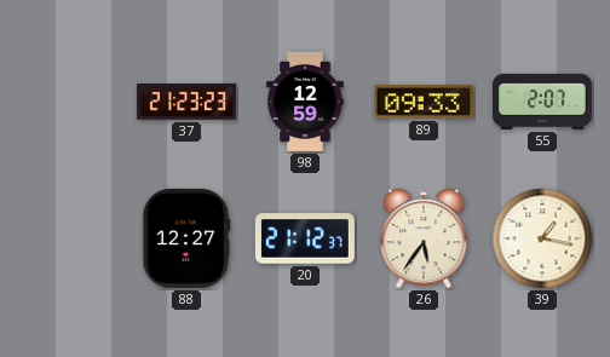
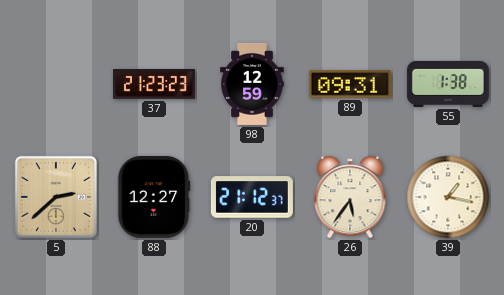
89: 09:33 -> 09:31 (350, 84)
55: 2:07 -> 1:38 (448, 84)
5: none -> 2:38 (56, 197)
